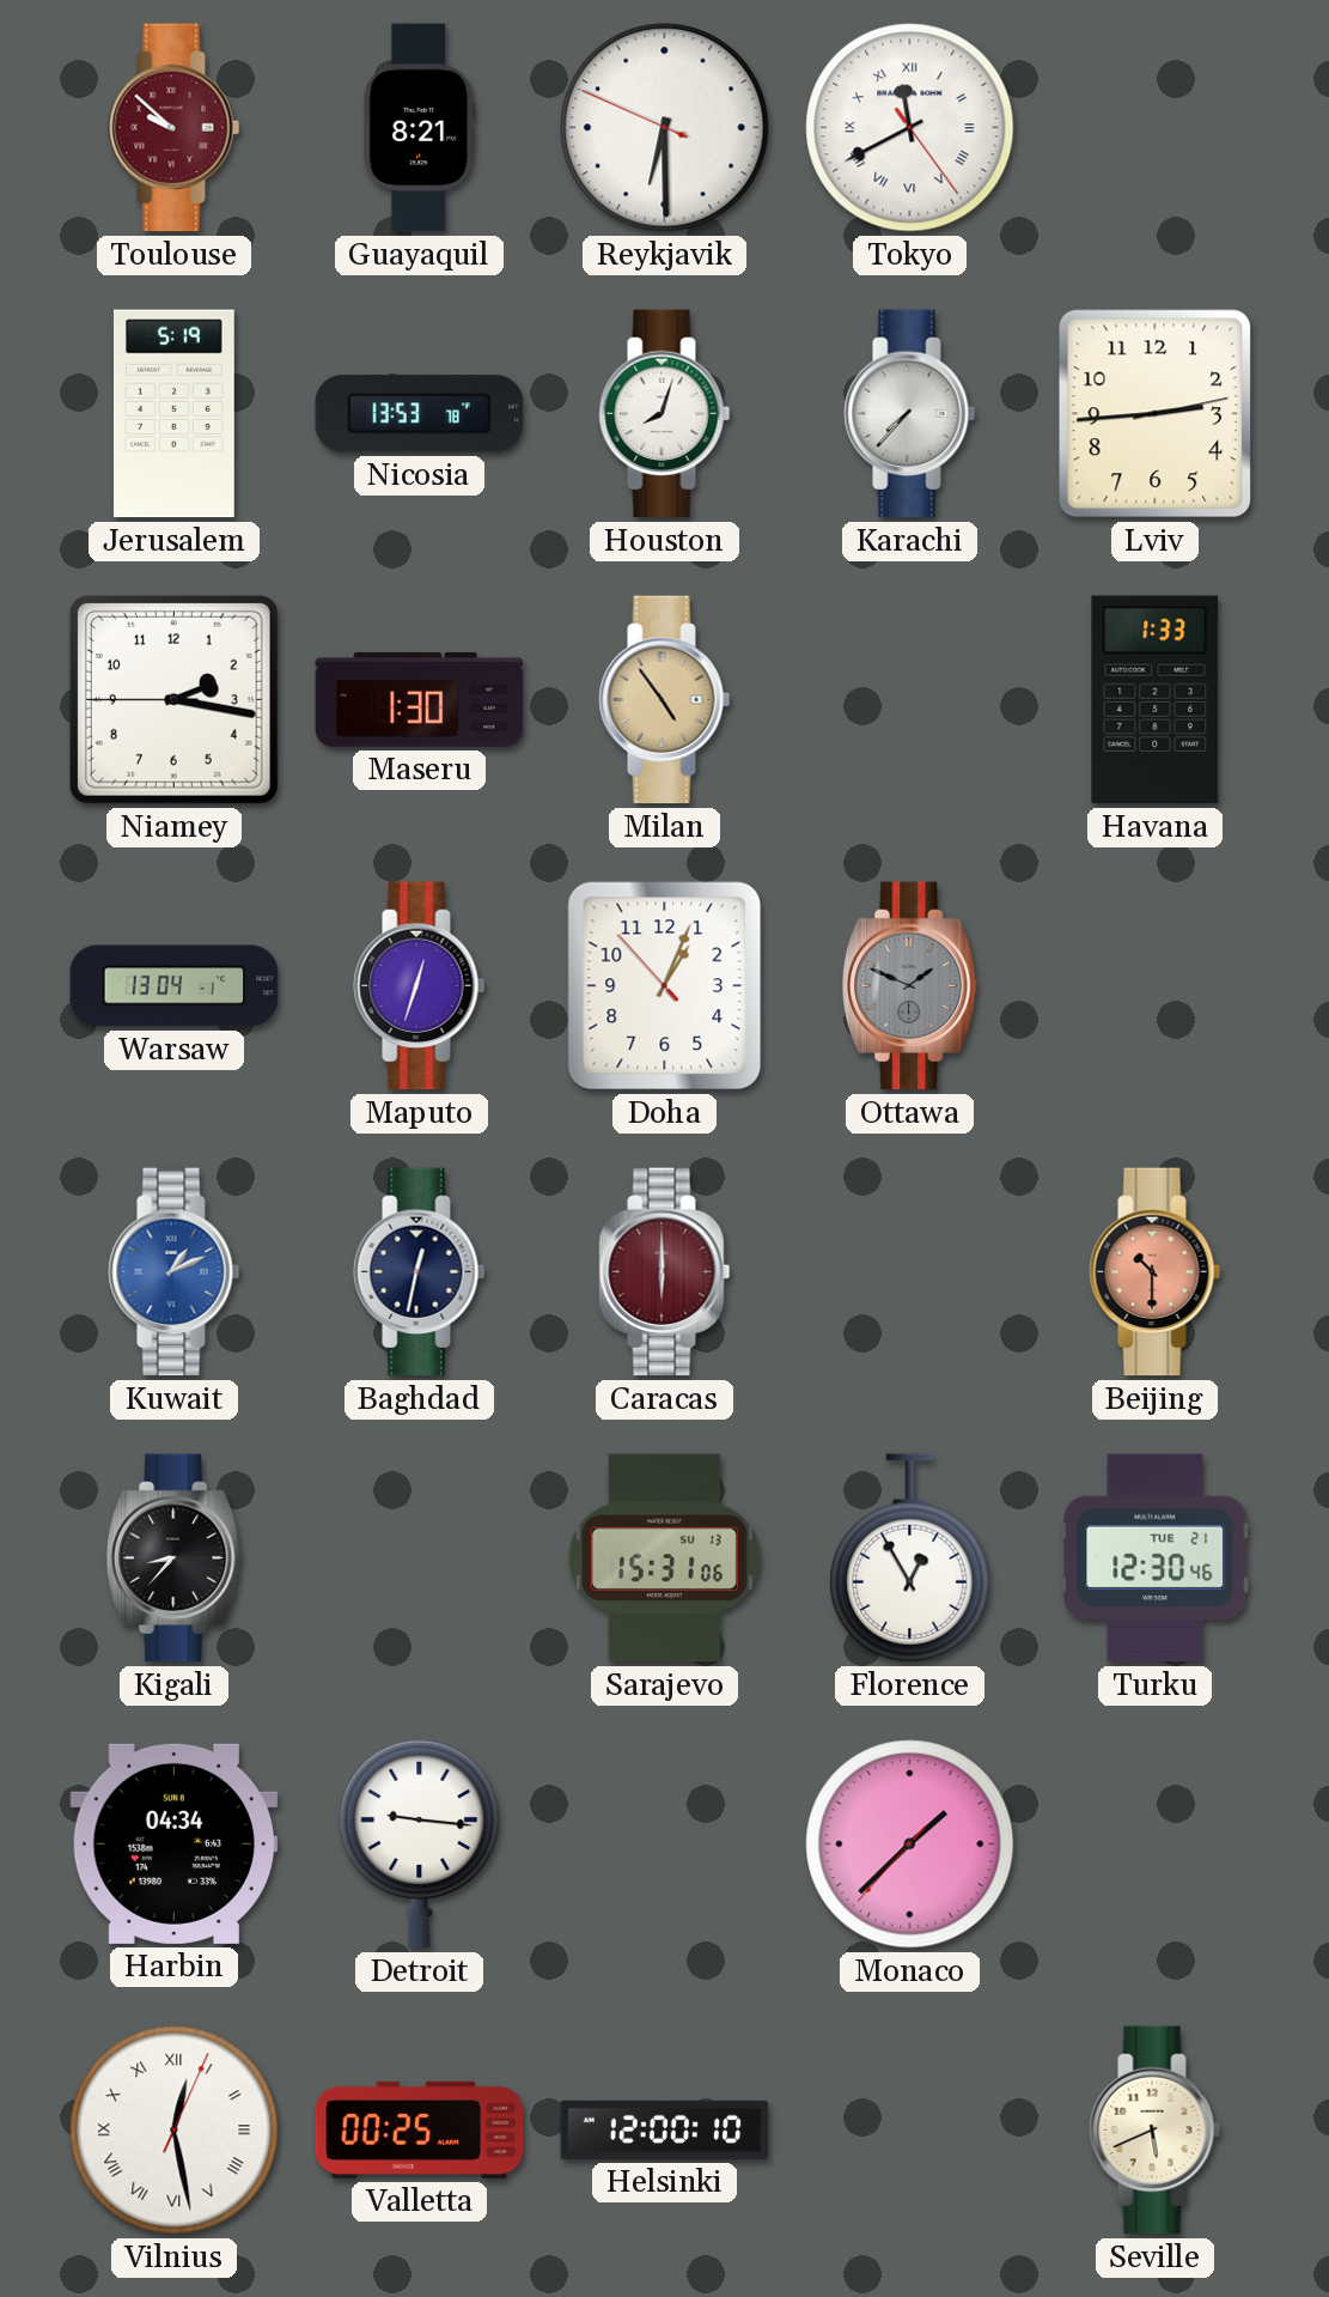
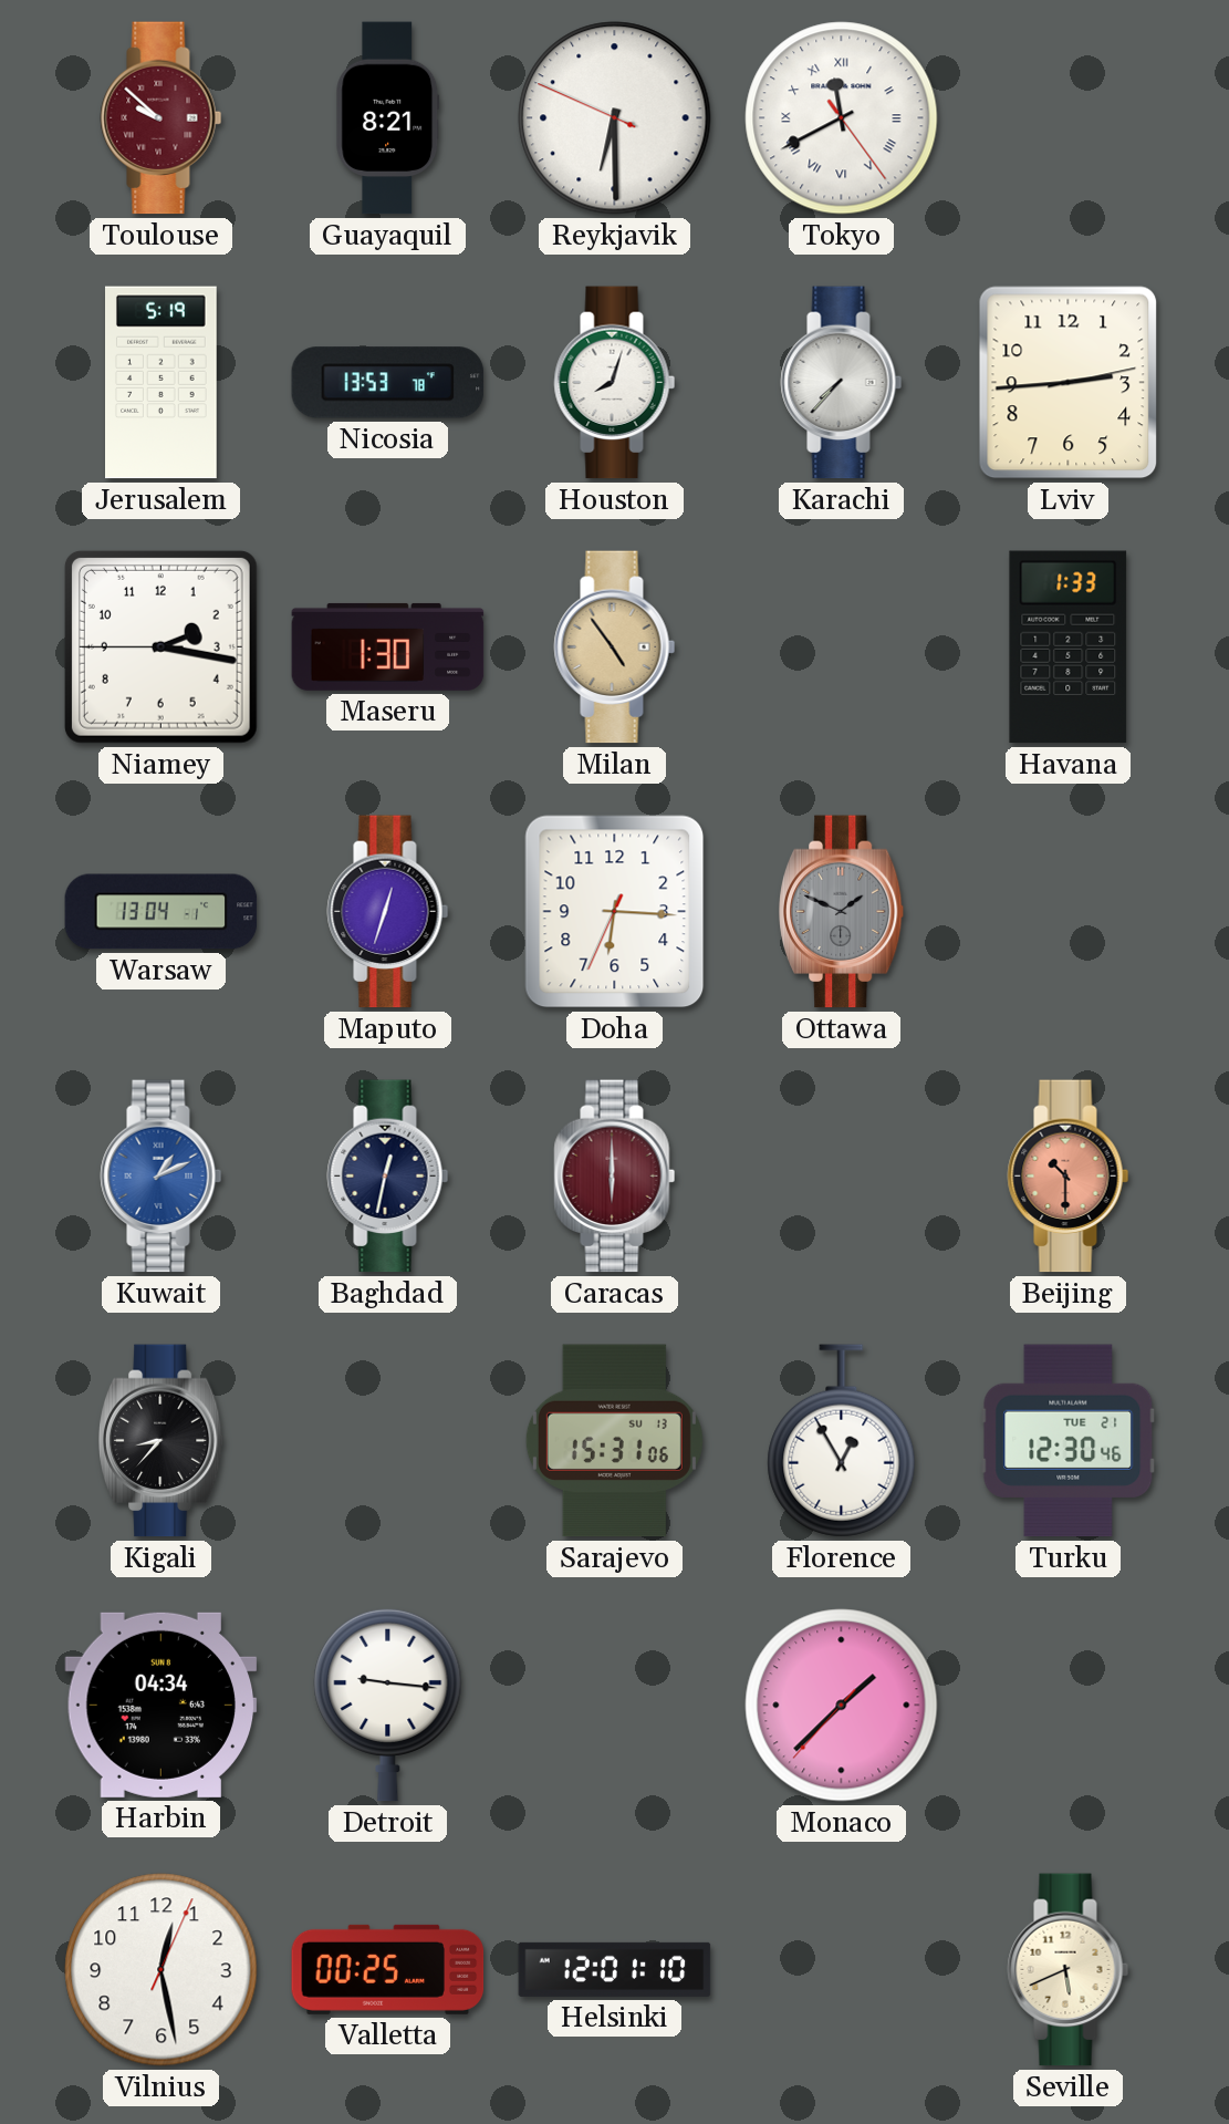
Doha: 1:03 -> 6:15 (615, 912)
Vilnius numerals: Roman -> Arabic (162, 1970)
Helsinki: 12:00 -> 12:01 (615, 1969)
